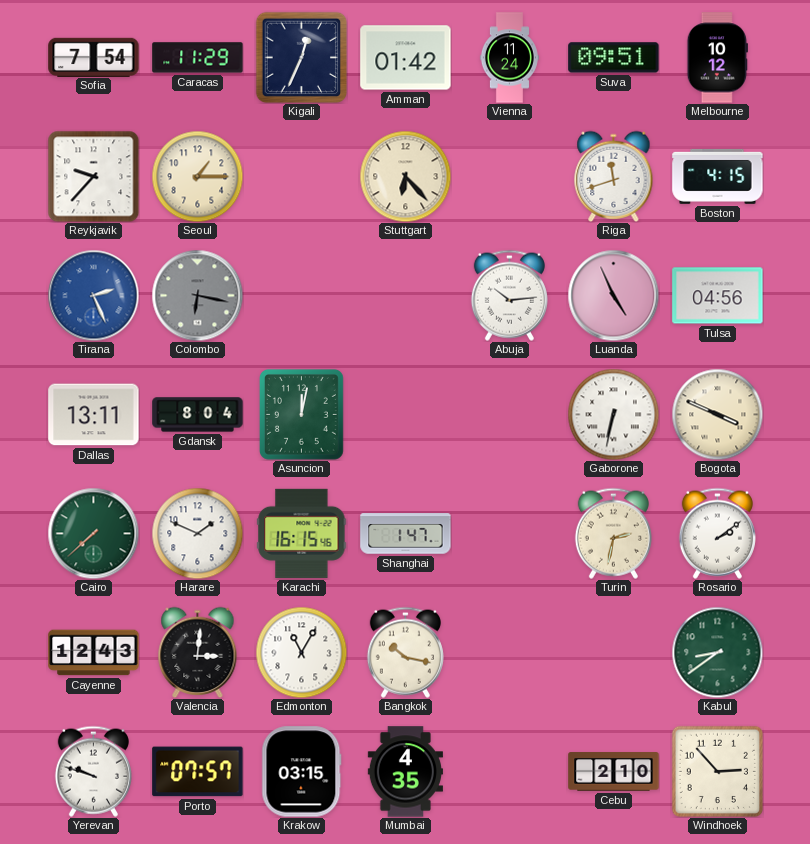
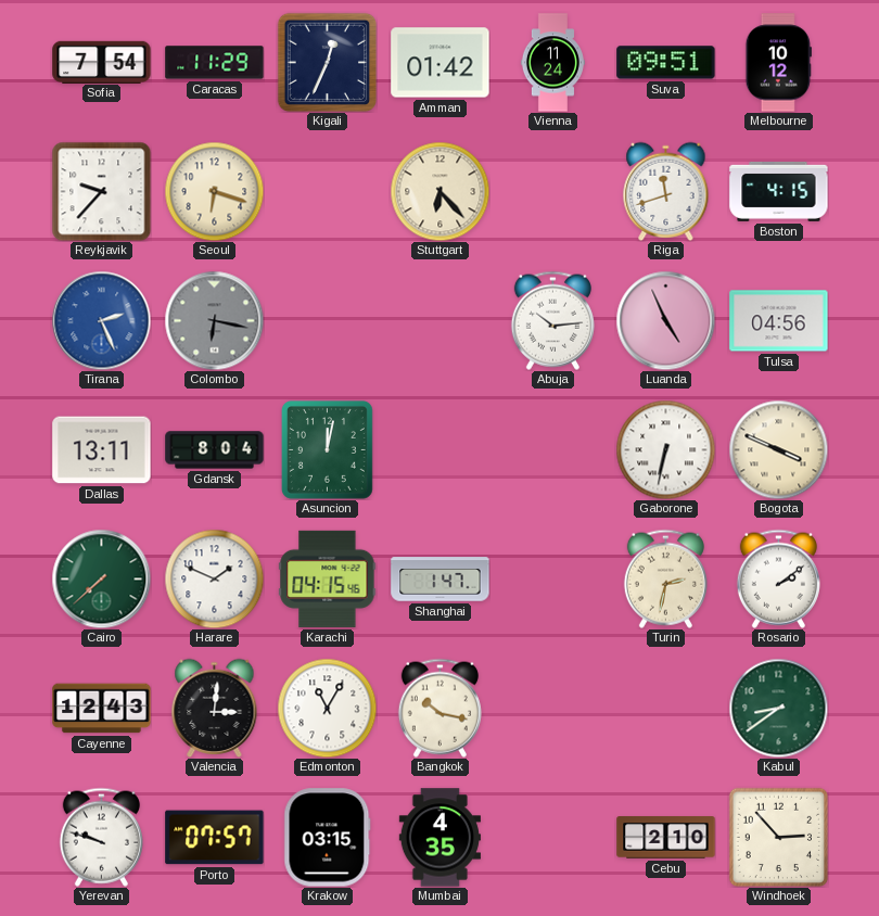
Seoul: 1:15 -> 6:18 (214, 191)
Karachi: 16:15 -> 04:15 (328, 578)
